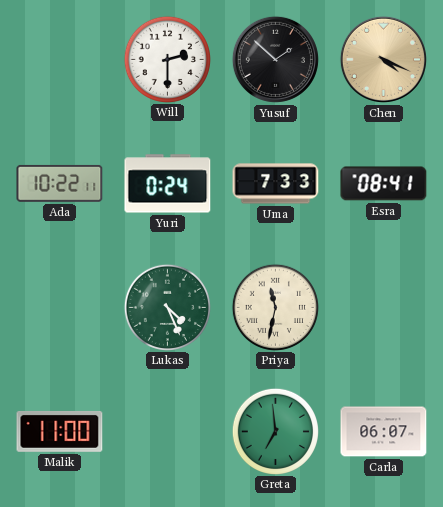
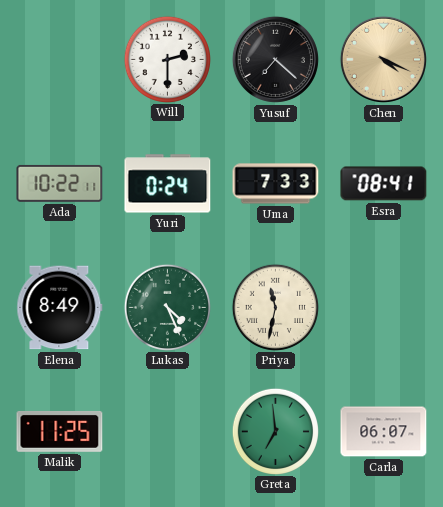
Yusuf: 1:52 -> 7:22 (275, 59)
Elena: none -> 8:49 (60, 308)
Malik: 11:00 -> 11:25 (60, 431)
